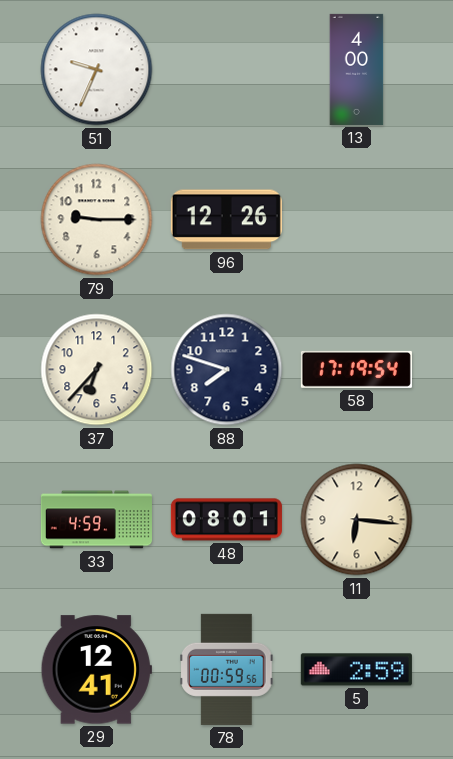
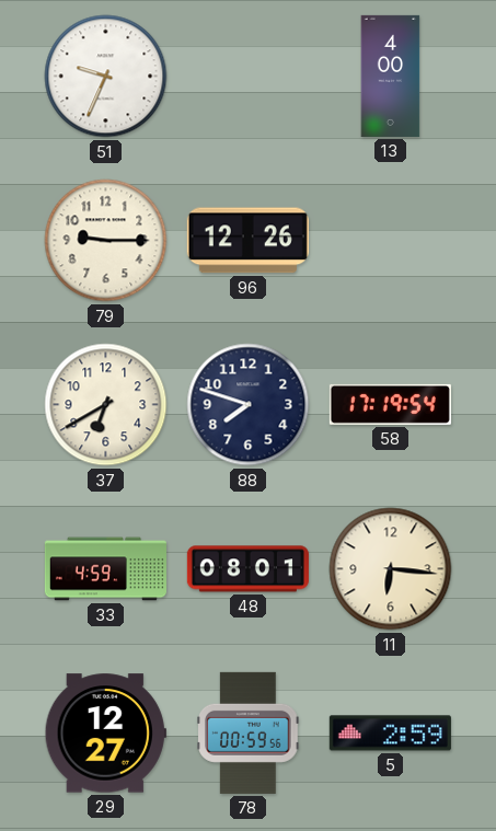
37: 6:37 -> 6:40 (106, 405)
29: 12:41 -> 12:27 (105, 734)
